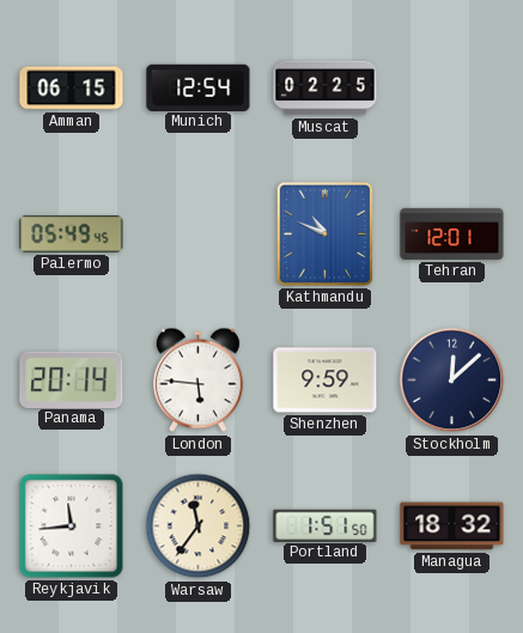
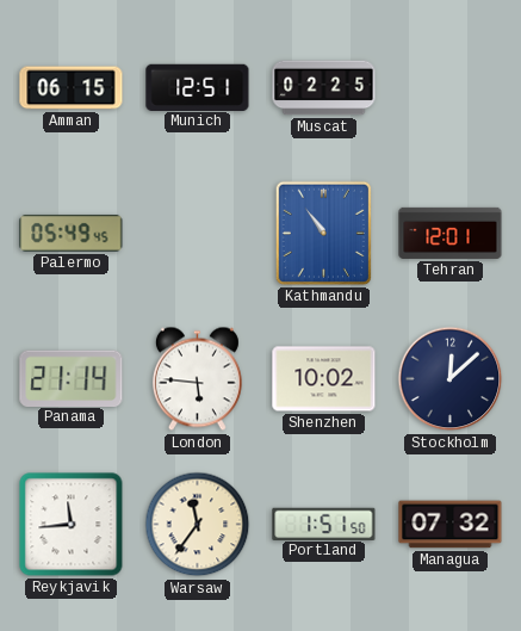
Munich: 12:54 -> 12:51 (198, 87)
Kathmandu: 10:49 -> 10:54 (323, 233)
Panama: 20:14 -> 21:14 (72, 378)
Shenzhen: 9:59 -> 10:02 (324, 379)
Managua: 18:32 -> 07:32 (451, 525)
